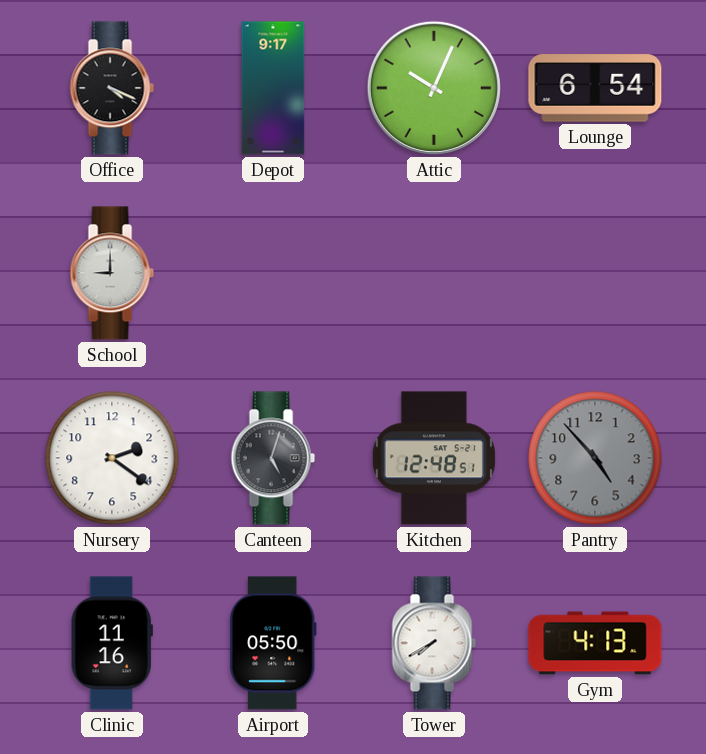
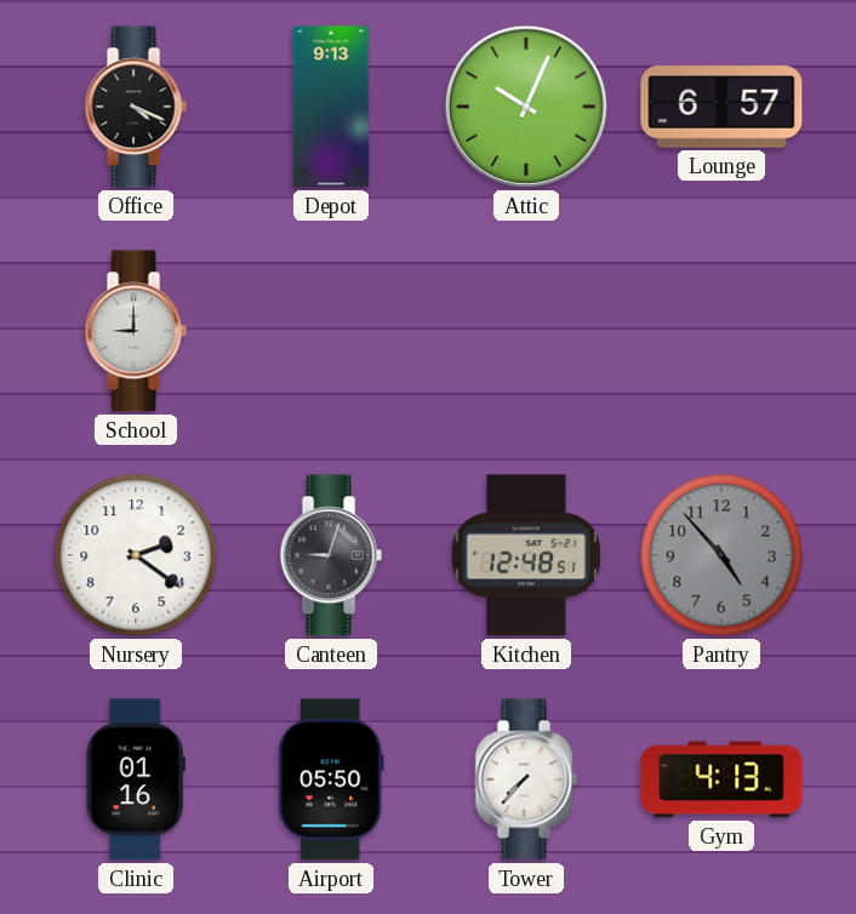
Depot: 9:17 -> 9:13 (331, 107)
Lounge: 6:54 -> 6:57 (721, 107)
Canteen: 5:03 -> 9:03 (331, 555)
Clinic: 11:16 -> 01:16 (136, 779)
Tower: 7:40 -> 7:37 (526, 779)
